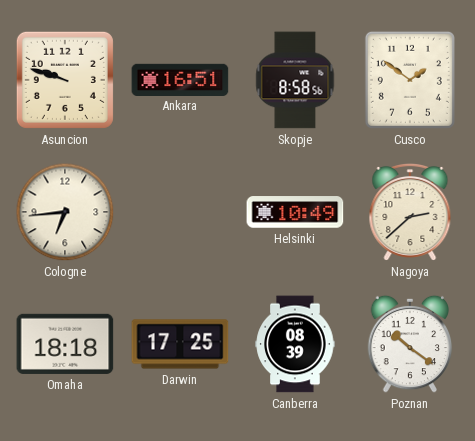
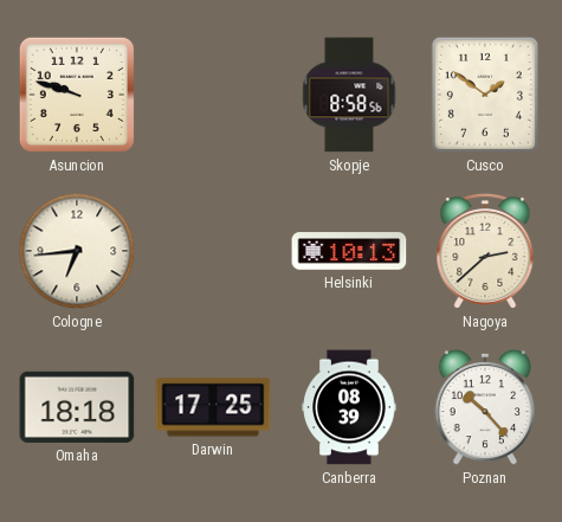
Ankara: 16:51 -> none (180, 79)
Helsinki: 10:49 -> 10:13 (349, 251)
Poznan: 10:21 -> 10:23 (485, 407)
